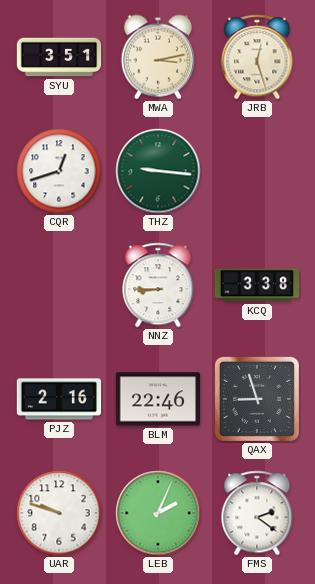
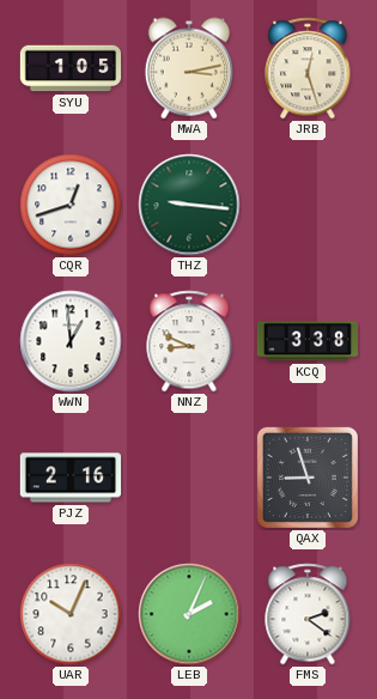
SYU: 3:51 -> 1:05 (71, 68)
WWN: none -> 12:59 (71, 341)
NNZ: 8:45 -> 8:49 (189, 341)
BLM: 22:46 -> none (157, 399)
UAR: 9:48 -> 10:04 (71, 614)
